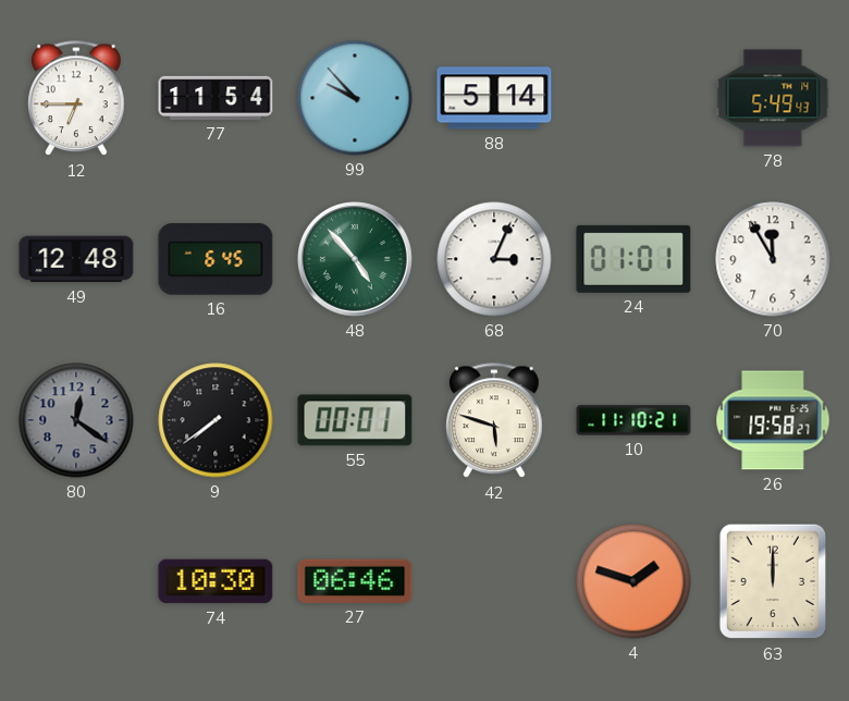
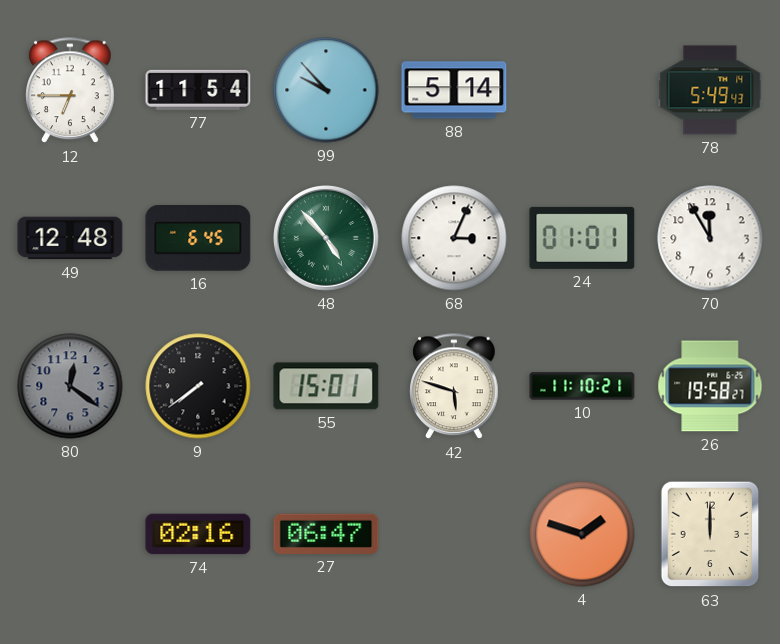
55: 00:01 -> 15:01 (326, 386)
74: 10:30 -> 02:16 (198, 534)
27: 06:46 -> 06:47 (326, 534)
